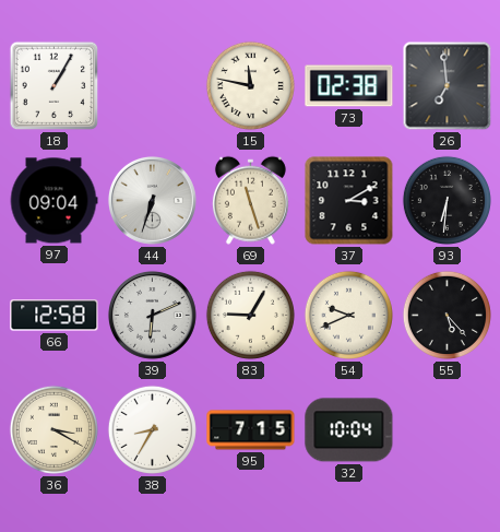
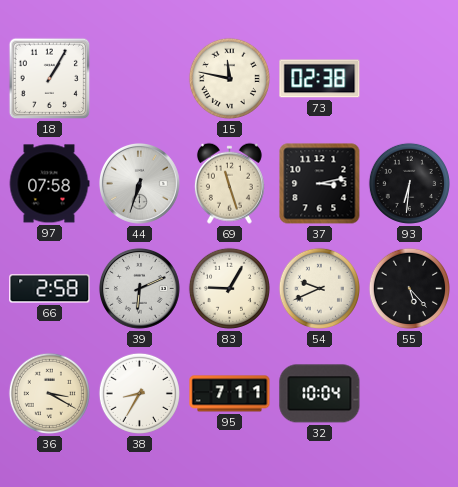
26: 6:59 -> none (448, 86)
97: 09:04 -> 07:58 (49, 184)
37: 3:10 -> 3:13 (320, 184)
66: 12:58 -> 2:58 (50, 289)
95: 7:15 -> 7:11 (230, 394)
